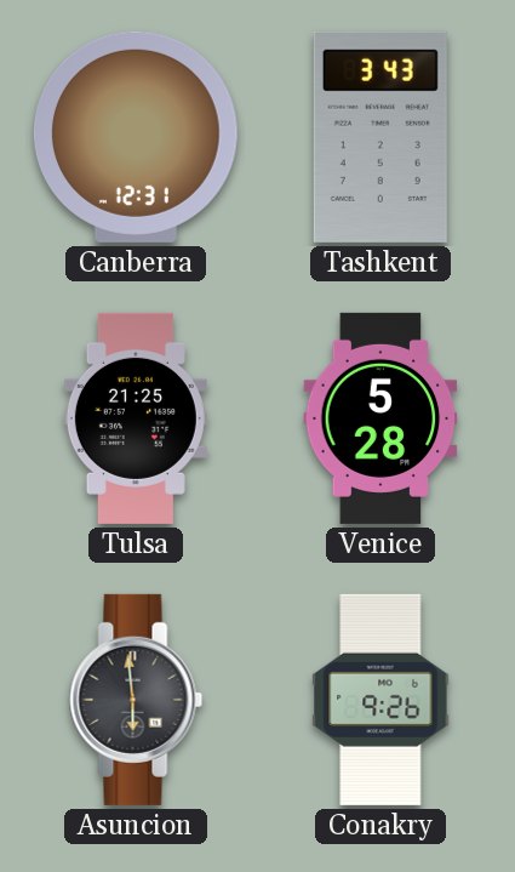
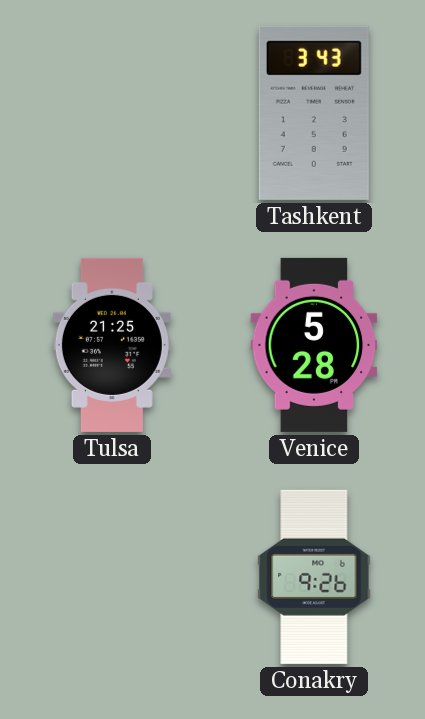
Canberra: 12:31 -> none (136, 137)
Asuncion: 5:59 -> none (136, 700)
